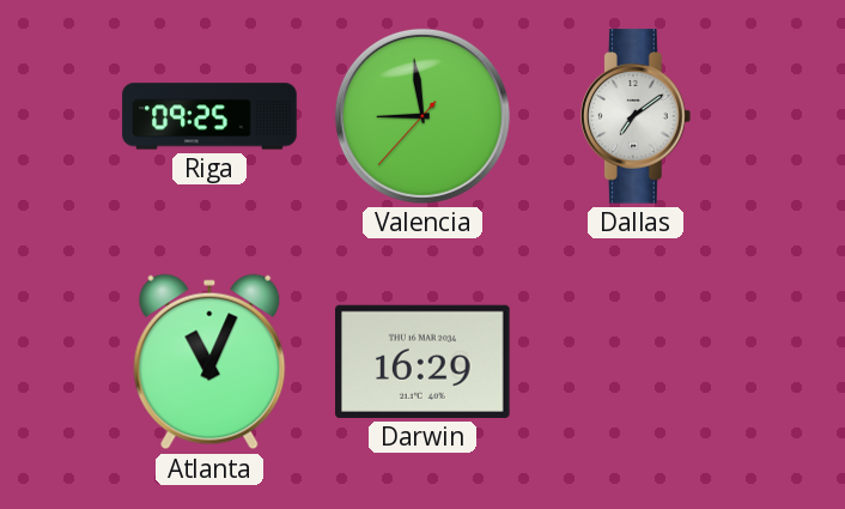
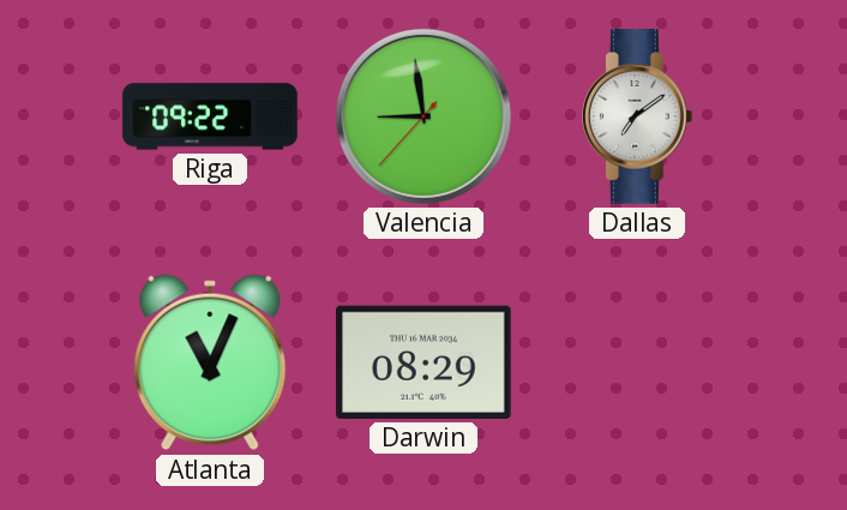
Riga: 09:25 -> 09:22 (210, 116)
Darwin: 16:29 -> 08:29 (423, 362)
